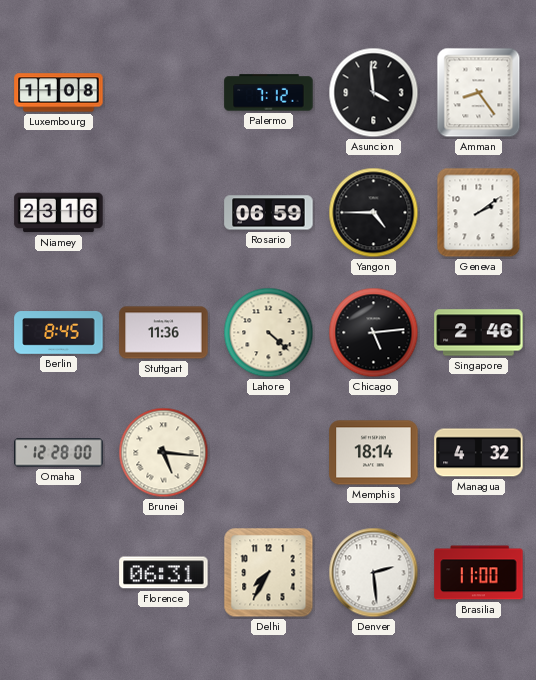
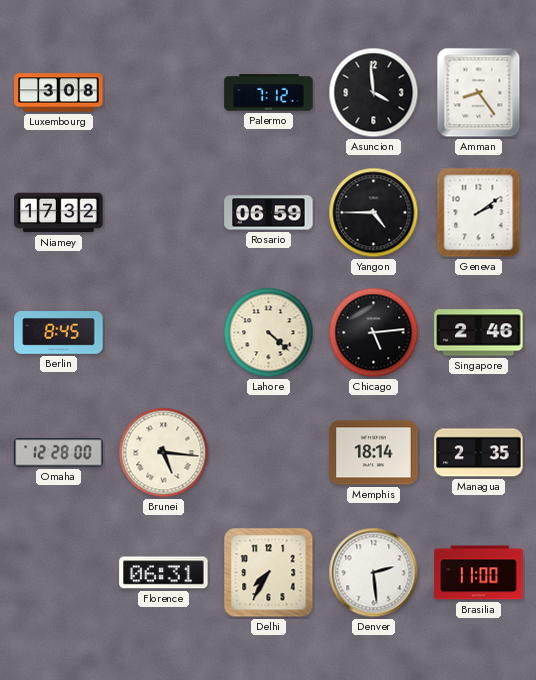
Luxembourg: 11:08 -> 3:08 (59, 93)
Niamey: 23:16 -> 17:32 (59, 213)
Stuttgart: 11:36 -> none (164, 333)
Managua: 4:32 -> 2:35 (479, 453)
